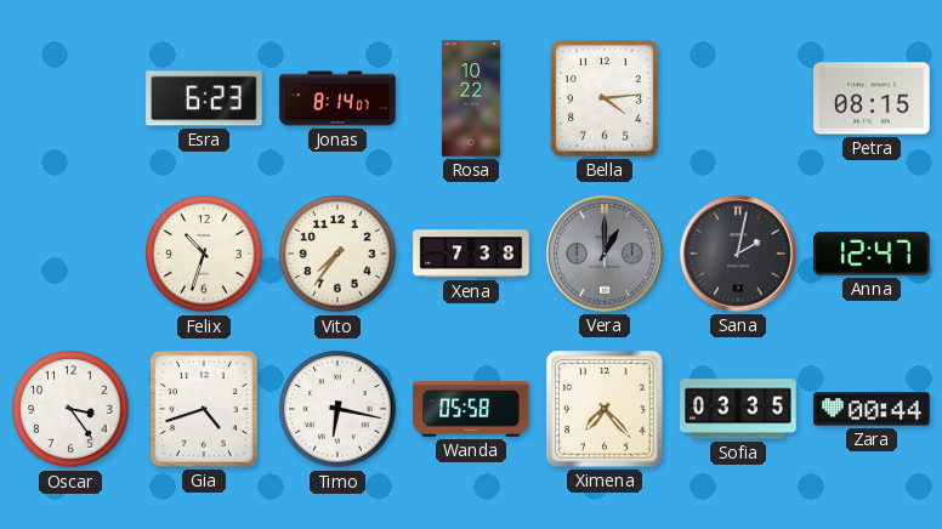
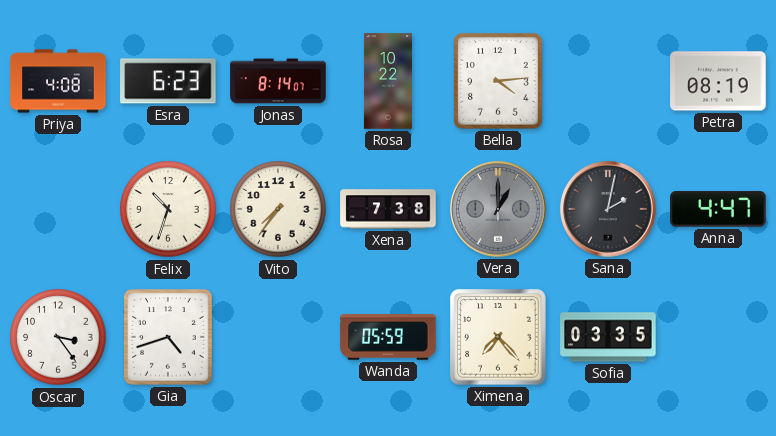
Priya: none -> 4:08 (58, 81)
Petra: 08:15 -> 08:19 (718, 81)
Anna: 12:47 -> 4:47 (718, 209)
Timo: 6:17 -> none (337, 409)
Wanda: 05:58 -> 05:59 (388, 337)
Zara: 00:44 -> none (872, 409)
